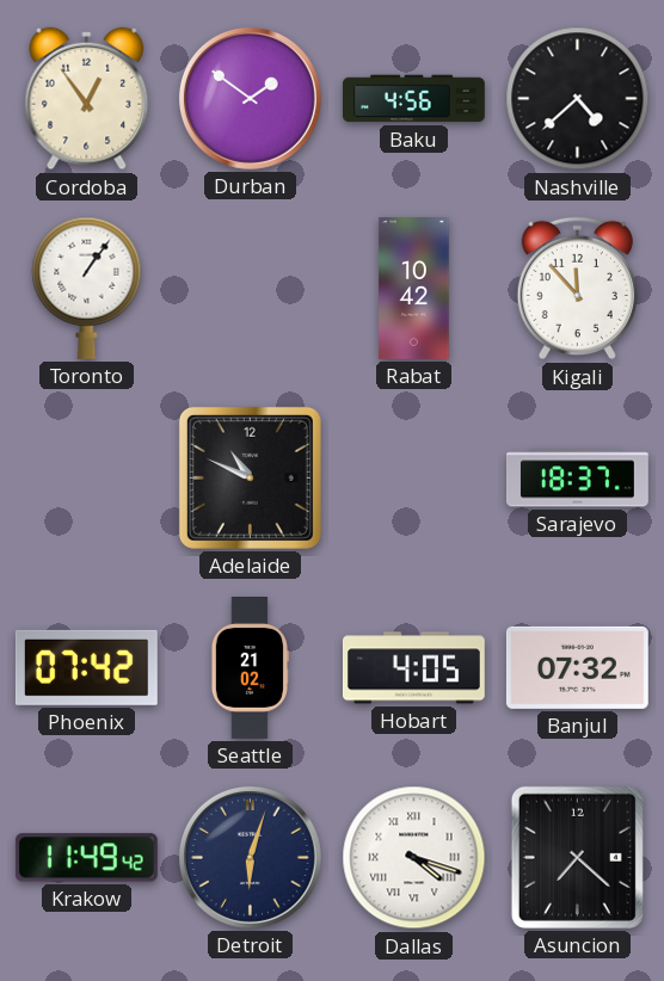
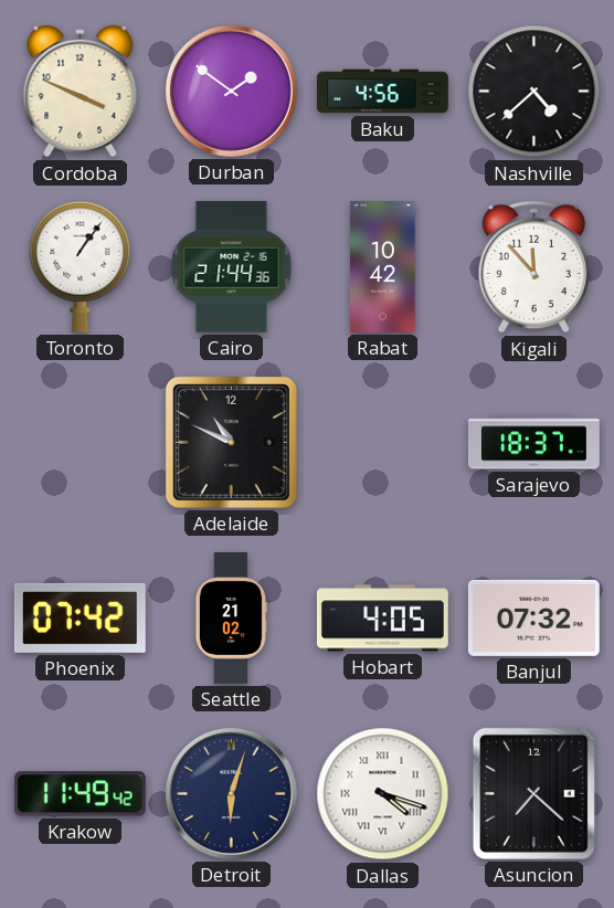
Cordoba: 12:54 -> 3:49 (81, 92)
Cairo: none -> 21:44 (232, 266)
